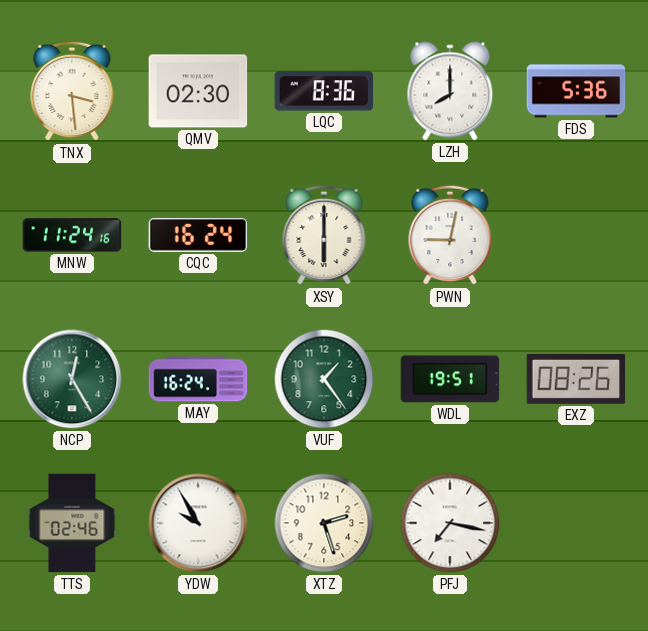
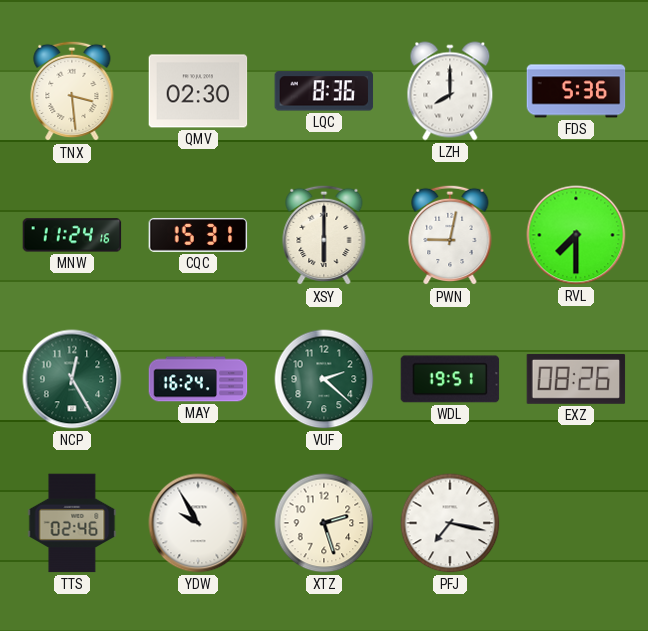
CQC: 16:24 -> 15:31 (198, 235)
RVL: none -> 7:30 (576, 235)
VUF: 1:24 -> 2:22 (324, 379)
